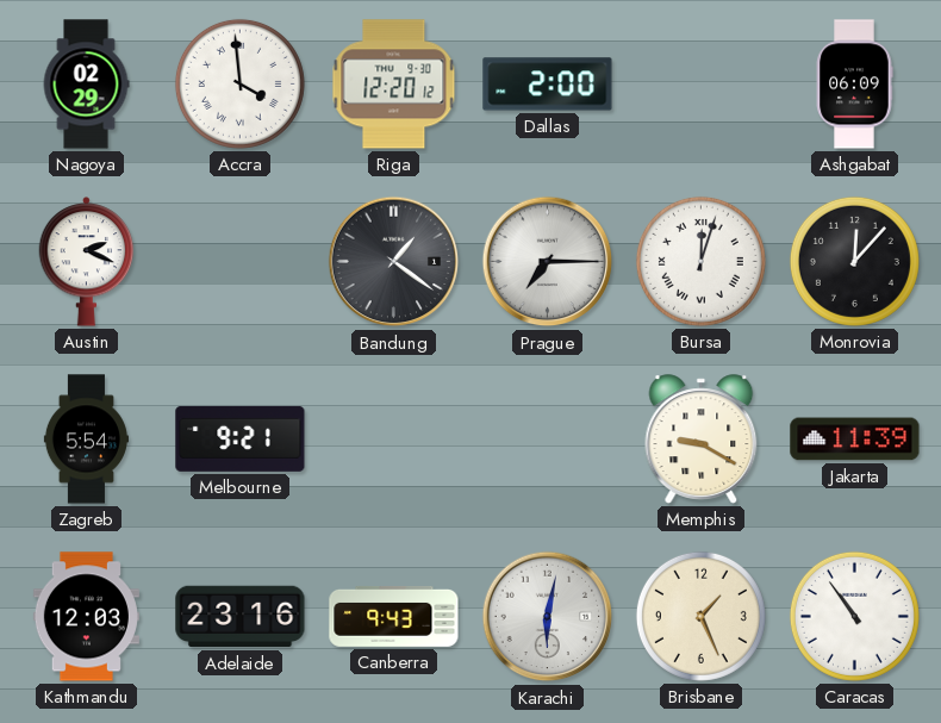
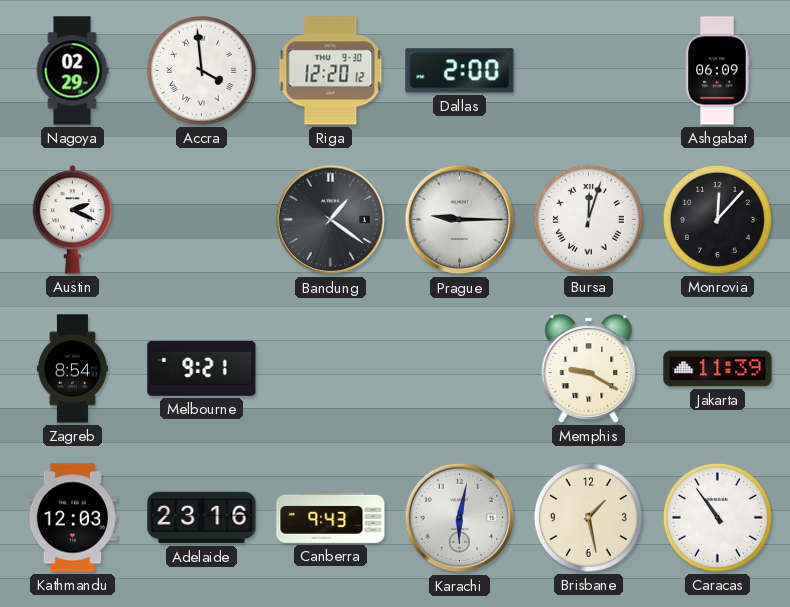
Prague: 7:15 -> 9:15 (460, 220)
Zagreb: 5:54 -> 8:54 (72, 369)
Brisbane: 1:26 -> 1:28 (588, 517)
